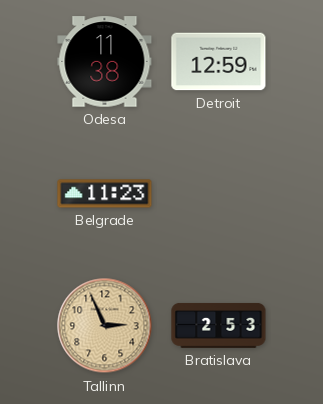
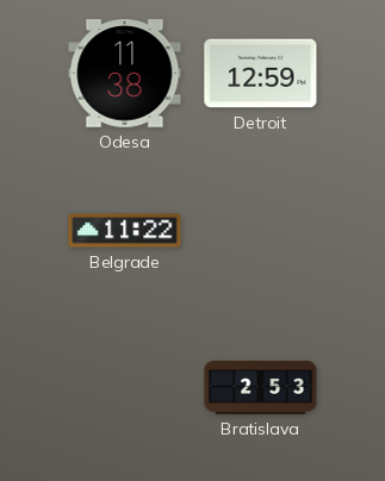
Belgrade: 11:23 -> 11:22 (125, 231)
Tallinn: 2:56 -> none (105, 326)
